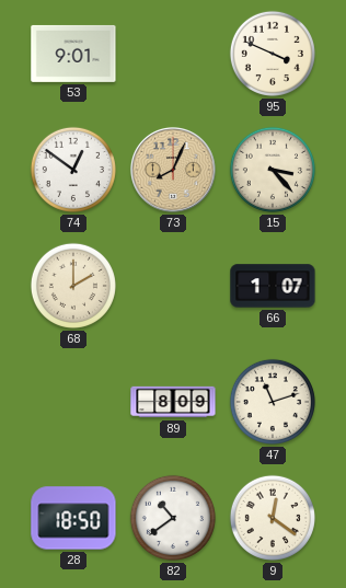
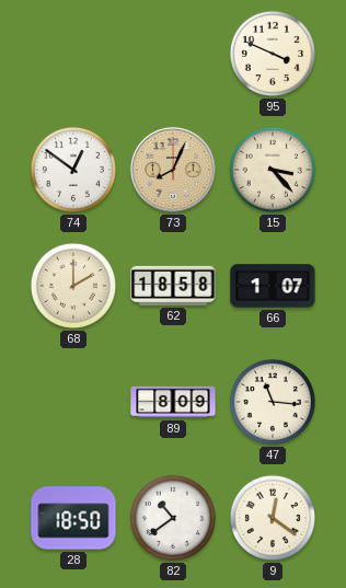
53: 9:01 -> none (73, 54)
62: none -> 18:58 (173, 286)
47: 11:12 -> 11:16 (273, 402)
